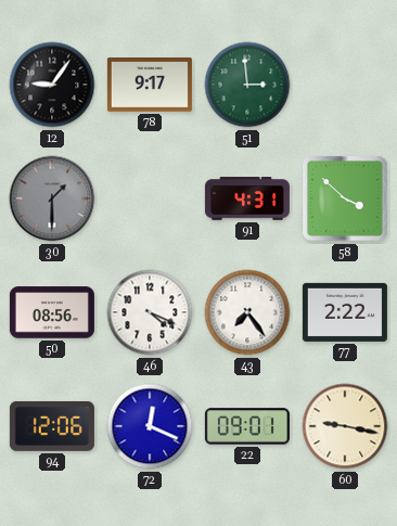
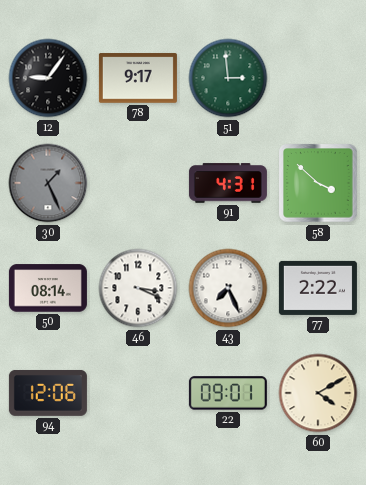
30: 1:30 -> 1:26 (48, 183)
50: 08:56 -> 08:14 (48, 288)
46: 4:19 -> 3:19 (138, 288)
43: 7:24 -> 7:26 (228, 288)
72: 12:19 -> none (150, 426)
60: 9:17 -> 4:10 (318, 393)
